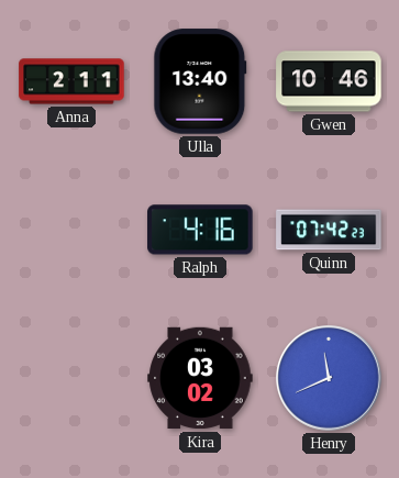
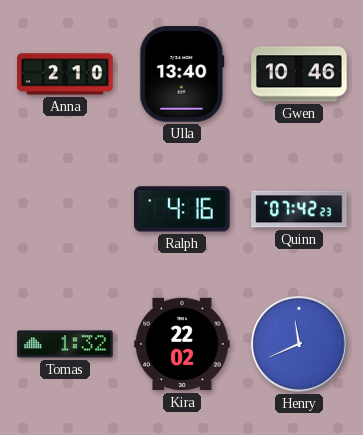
Anna: 2:11 -> 2:10 (65, 74)
Tomas: none -> 1:32 (65, 344)
Kira: 03:02 -> 22:02 (182, 344)
